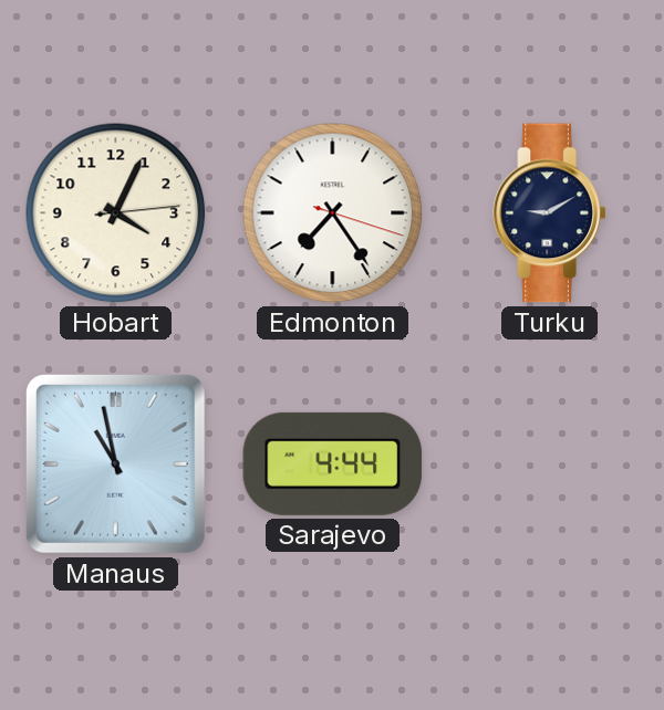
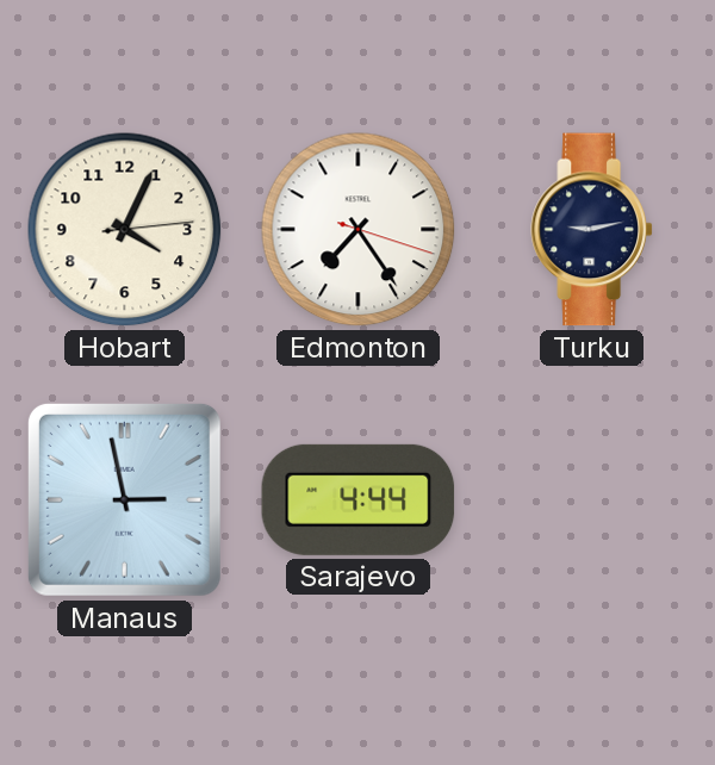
Turku: 9:10 -> 9:13 (592, 230)
Manaus: 10:58 -> 2:58 (124, 499)
